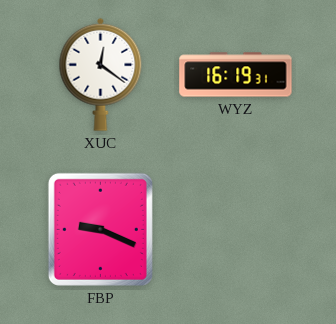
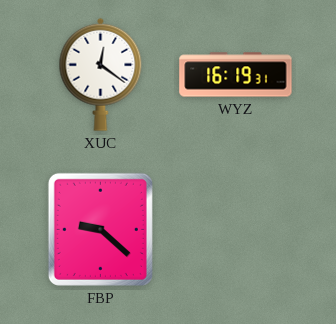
FBP: 9:19 -> 9:22 (100, 229)
